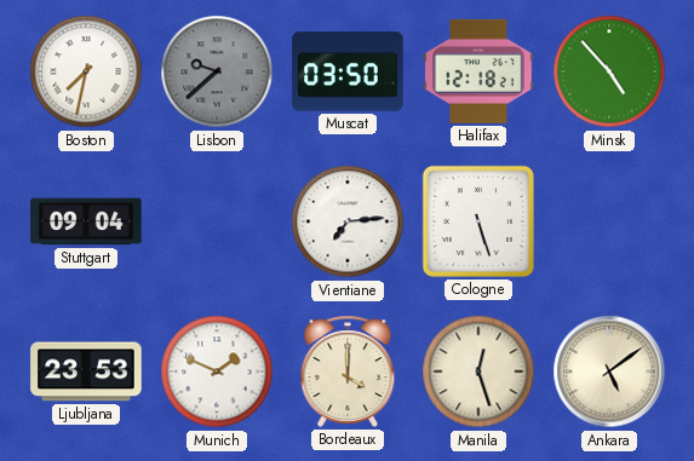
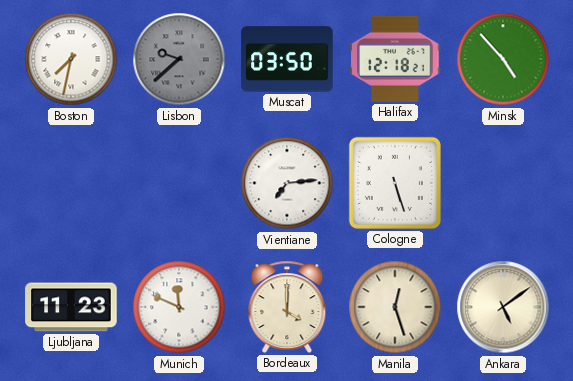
Stuttgart: 09:04 -> none (86, 221)
Ljubljana: 23:53 -> 11:23 (71, 307)
Munich: 1:49 -> 11:49 (179, 307)
